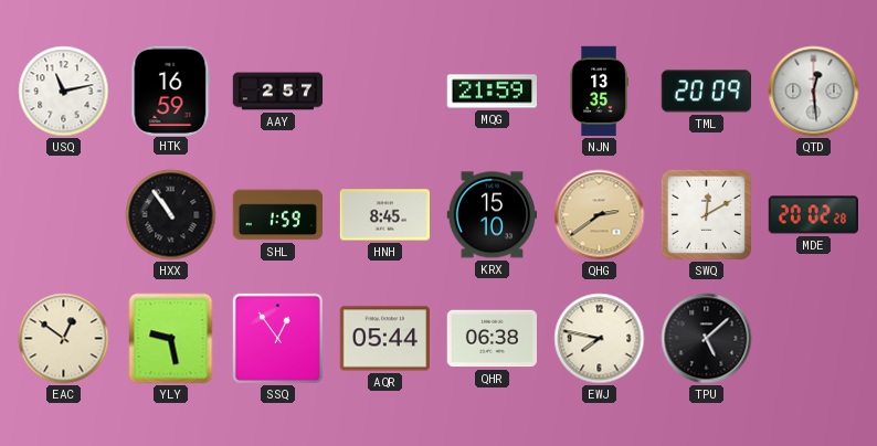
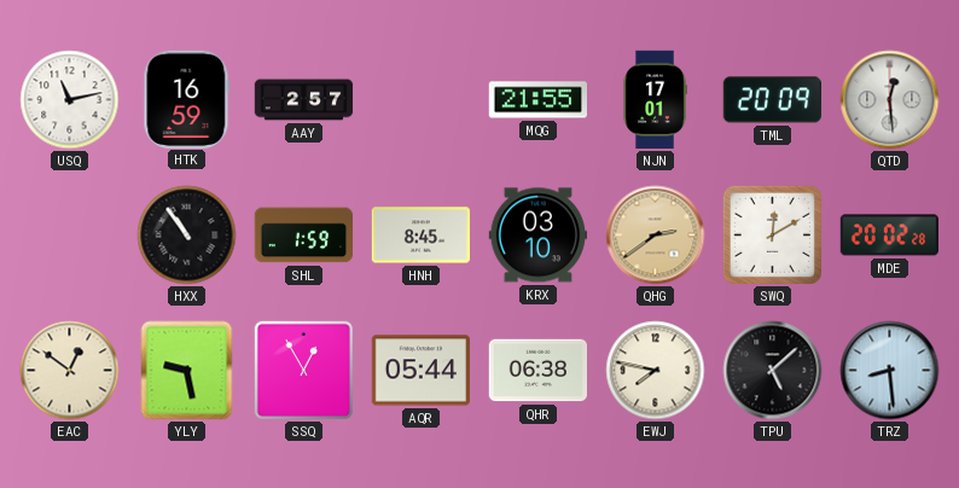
MQG: 21:59 -> 21:55 (537, 100)
NJN: 13:35 -> 17:01 (655, 100)
KRX: 15:10 -> 03:10 (537, 236)
SSQ: 12:54 -> 12:55 (303, 370)
TRZ: none -> 8:29 (890, 371)
